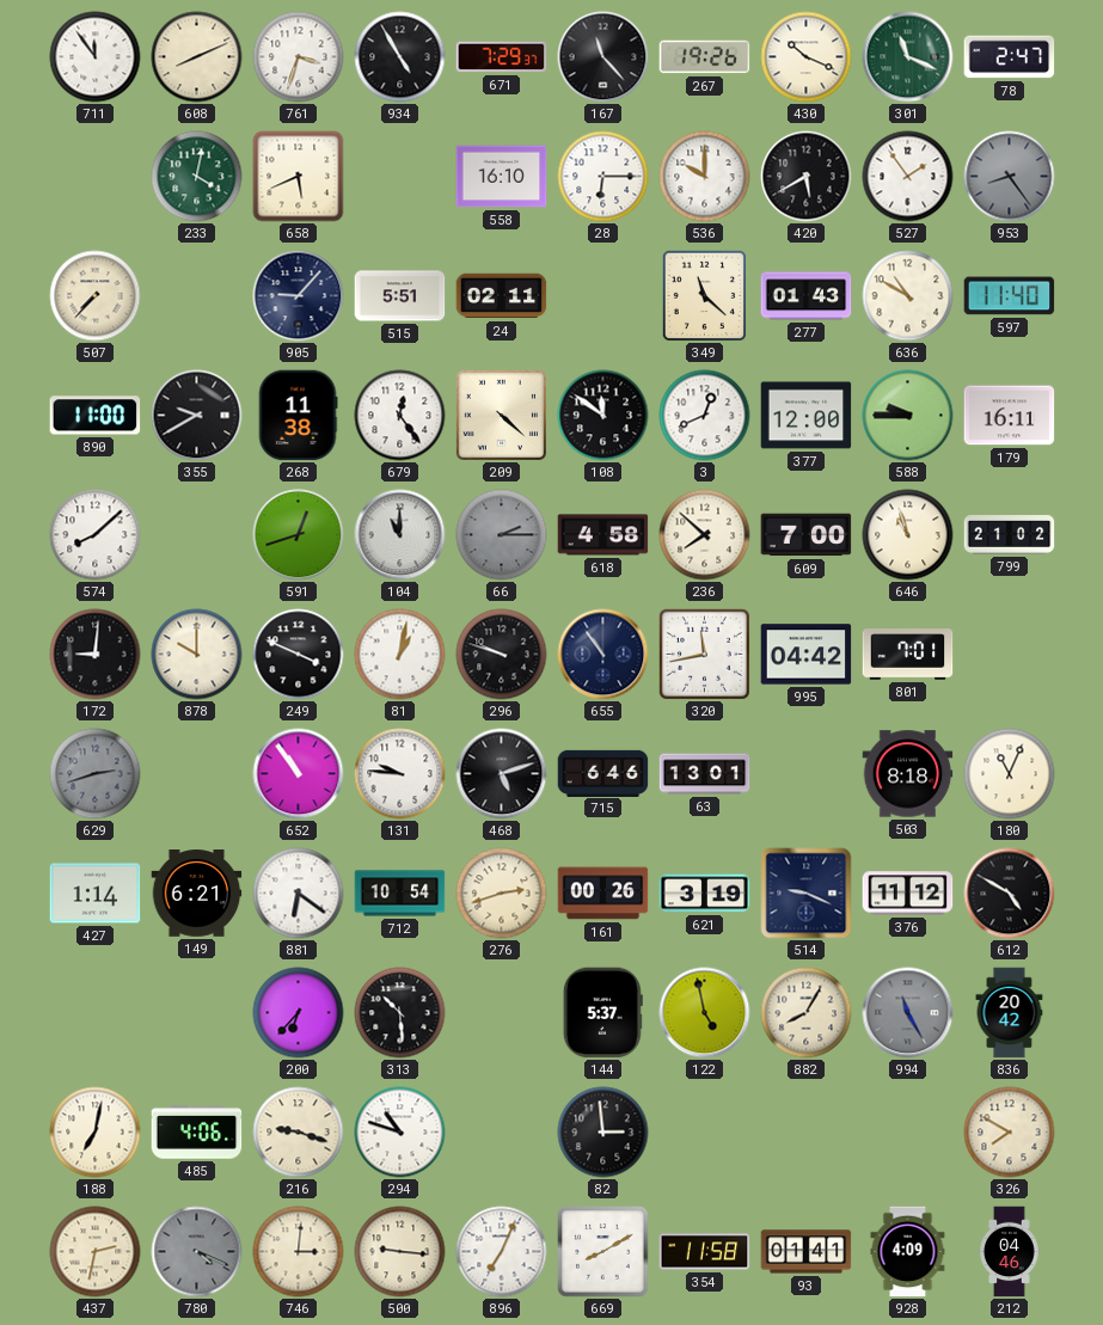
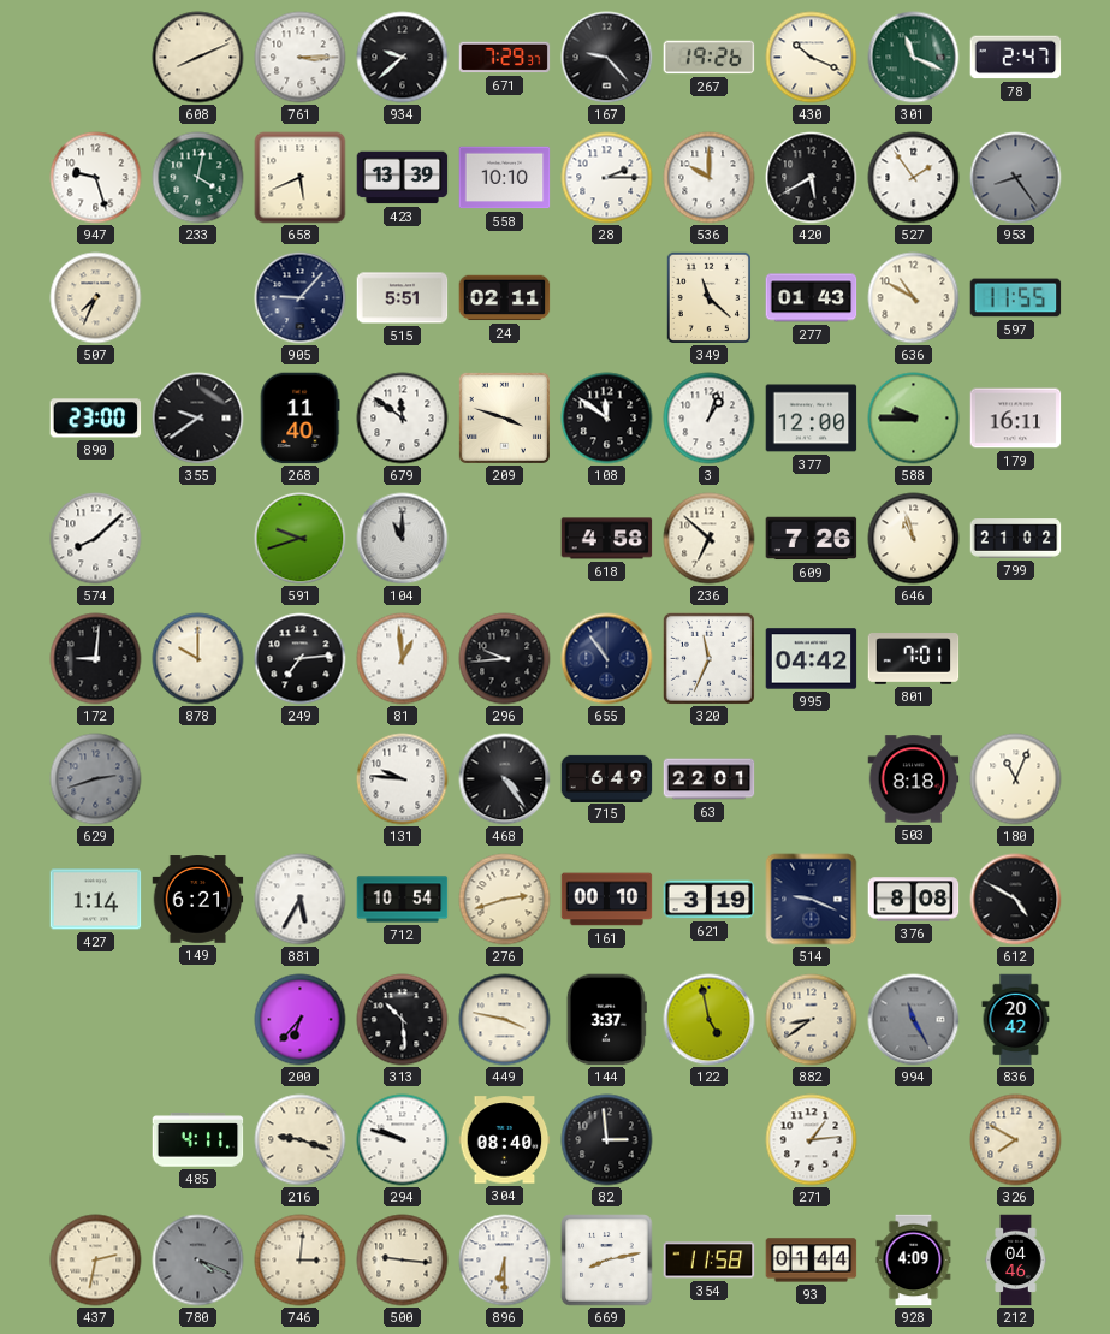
711: 11:54 -> none (96, 57)
761: 3:33 -> 3:15 (301, 58)
934: 4:55 -> 9:38 (403, 58)
167: 11:23 -> 9:23 (607, 58)
947: none -> 9:27 (96, 178)
423: none -> 13:39 (403, 178)
558: 16:10 -> 10:10 (505, 178)
28: 6:15 -> 2:15 (607, 178)
507: 7:37 -> 7:34 (96, 298)
597: 11:40 -> 11:55 (1016, 298)
890: 11:00 -> 23:00 (96, 419)
355: 9:40 -> 9:39 (198, 419)
268: 11:38 -> 11:40 (299, 419)
679: 12:24 -> 11:51 (403, 419)
209: 4:22 -> 3:48 (504, 417)
3: 12:41 -> 1:03 (710, 419)
591: 12:42 -> 9:42 (301, 539)
66: 2:15 -> none (502, 535)
236: 7:52 -> 6:52 (710, 539)
609: 7:00 -> 7:26 (812, 539)
249: 3:49 -> 7:14 (301, 659)
81: 1:02 -> 12:59 (403, 659)
296: 9:48 -> 9:44 (505, 659)
320: 11:43 -> 11:34 (708, 658)
652: 10:54 -> none (299, 774)
468: 5:12 -> 4:24 (505, 779)
715: 6:46 -> 6:49 (607, 778)
63: 13:01 -> 22:01 (710, 779)
881: 6:21 -> 5:35 (301, 900)
161: 00:26 -> 00:10 (607, 900)
376: 11:12 -> 8:08 (914, 900)
449: none -> 3:47 (505, 1020)
144: 5:37 -> 3:37 (606, 1020)
882: 8:05 -> 8:39 (812, 1020)
188: 7:02 -> none (96, 1133)
485: 4:06 -> 4:11 (198, 1140)
294: 10:48 -> 9:48 (403, 1140)
304: none -> 08:40 (505, 1140)
271: none -> 1:14 (812, 1140)
896: 7:04 -> 6:30 (505, 1261)
669: 8:10 -> 8:13 (607, 1261)
93: 01:41 -> 01:44 (812, 1261)
